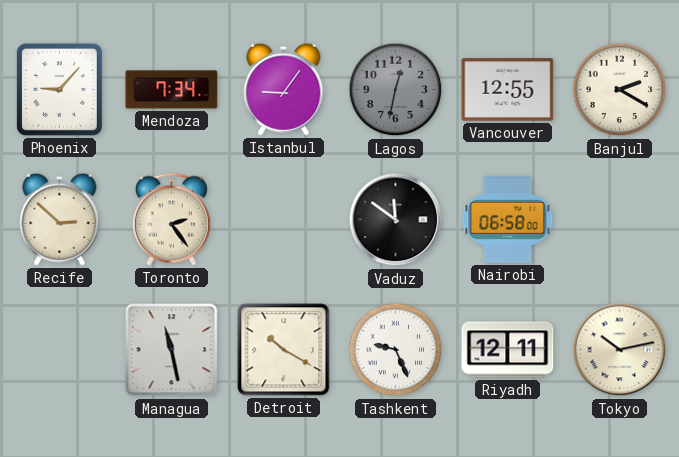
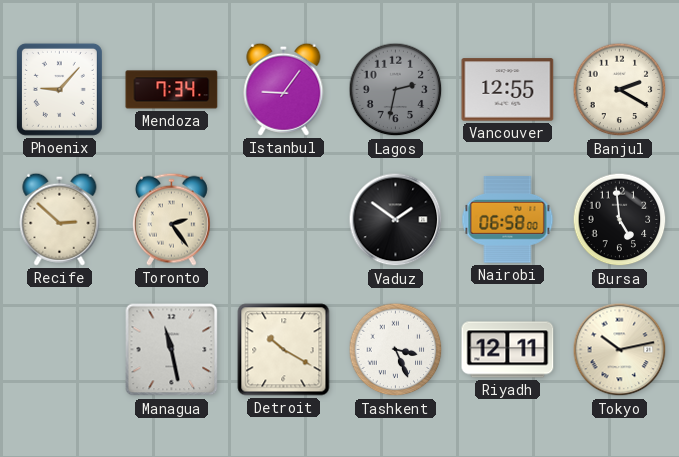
Lagos: 12:32 -> 2:32 (396, 90)
Vaduz: 11:51 -> 1:51 (396, 220)
Bursa: none -> 4:59 (620, 220)
Tashkent: 9:26 -> 3:26 (396, 350)
